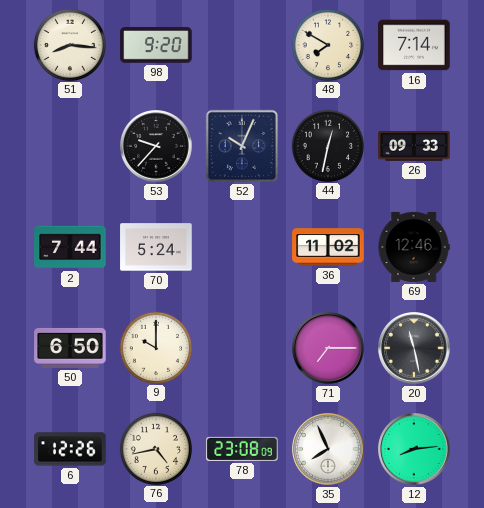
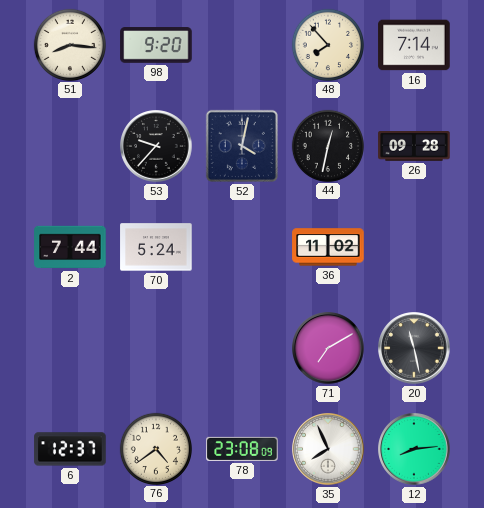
48: 7:50 -> 7:53 (327, 44)
52: 10:04 -> 4:02 (242, 146)
26: 09:33 -> 09:28 (414, 147)
69: 12:46 -> none (414, 247)
50: 6:50 -> none (70, 348)
9: 10:00 -> none (155, 347)
71: 7:15 -> 7:10 (328, 348)
6: 12:26 -> 12:37 (70, 449)
76: 4:43 -> 4:39 (155, 448)
